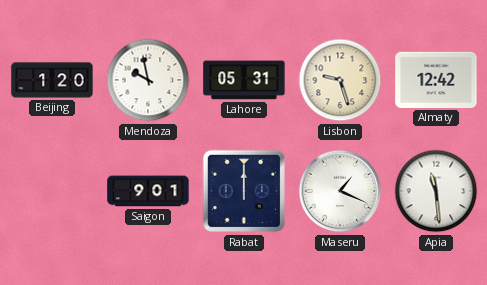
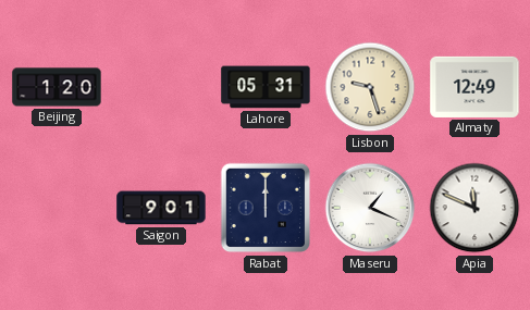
Mendoza: 9:58 -> none (148, 80)
Almaty: 12:42 -> 12:49 (474, 87)
Apia: 11:29 -> 11:49 (474, 208)
